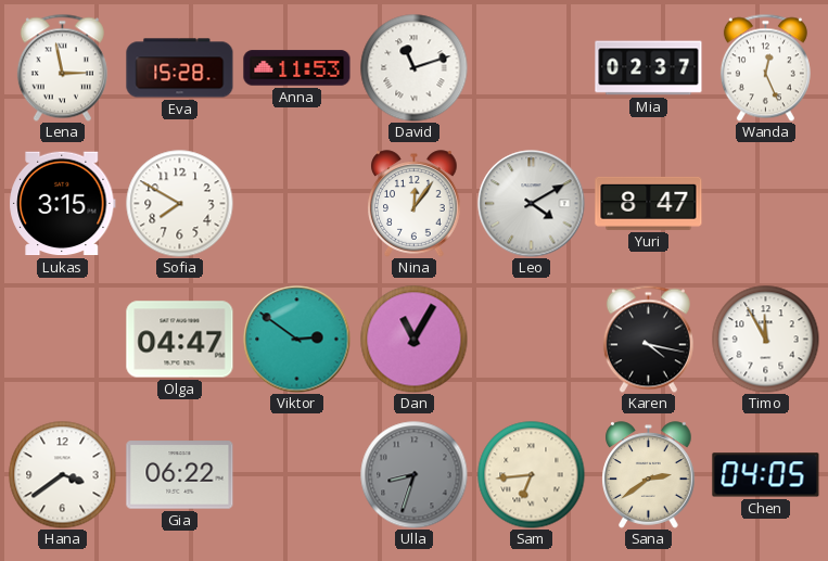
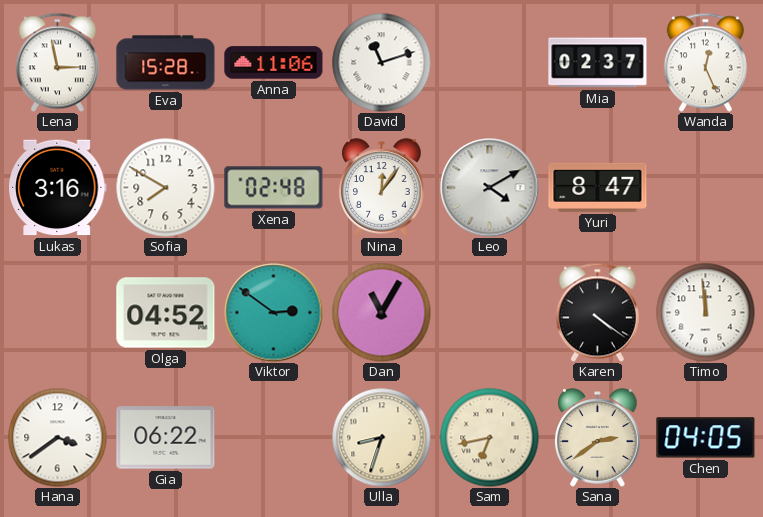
Anna: 11:53 -> 11:06 (274, 63)
Lukas: 3:15 -> 3:16 (58, 188)
Xena: none -> 02:48 (274, 188)
Olga: 04:47 -> 04:52 (166, 313)
Karen: 4:17 -> 4:21 (597, 312)
Timo: 11:55 -> 11:59 (706, 313)
Ulla dial: grey -> cream (382, 438)
Sam: 6:44 -> 6:43 (490, 438)
